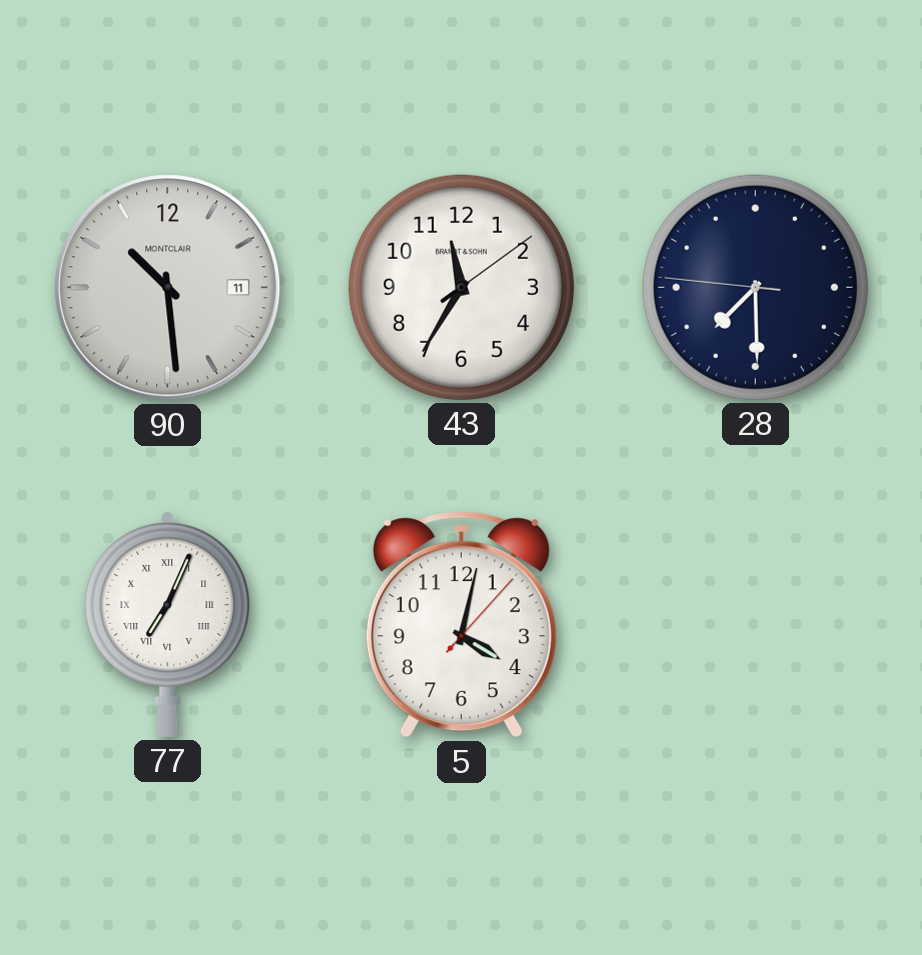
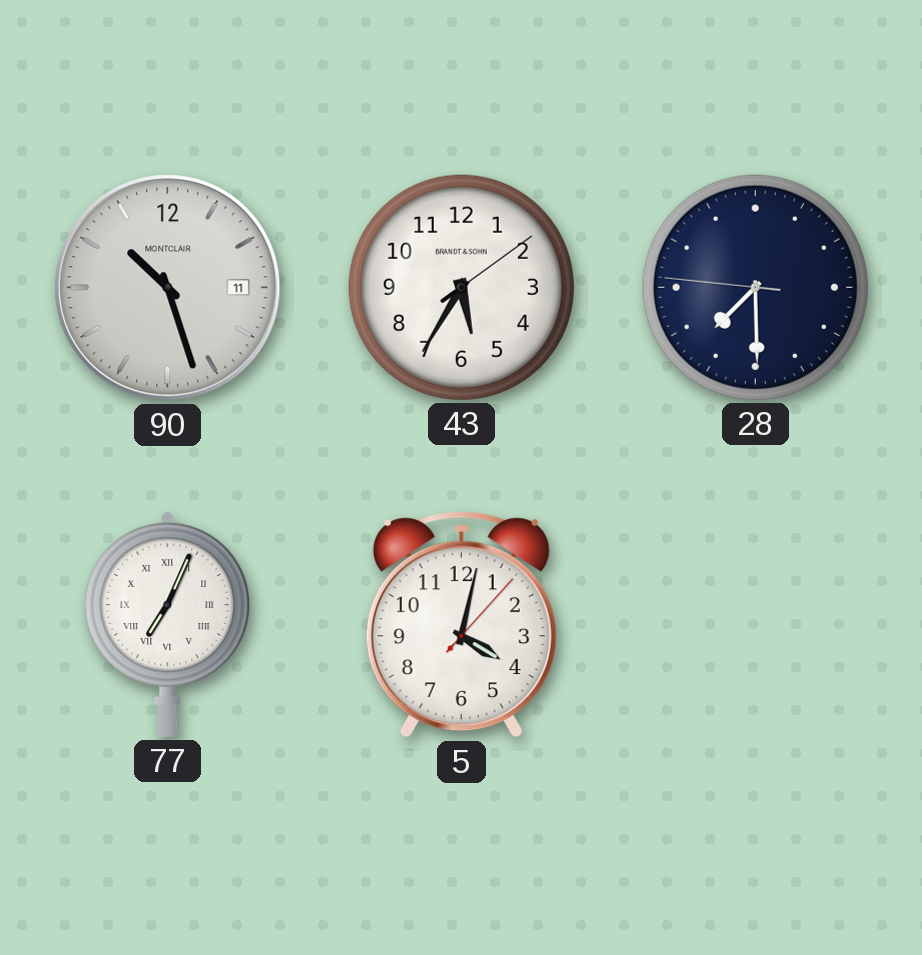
90: 10:29 -> 10:27 (168, 288)
43: 11:35 -> 5:35 (461, 287)
